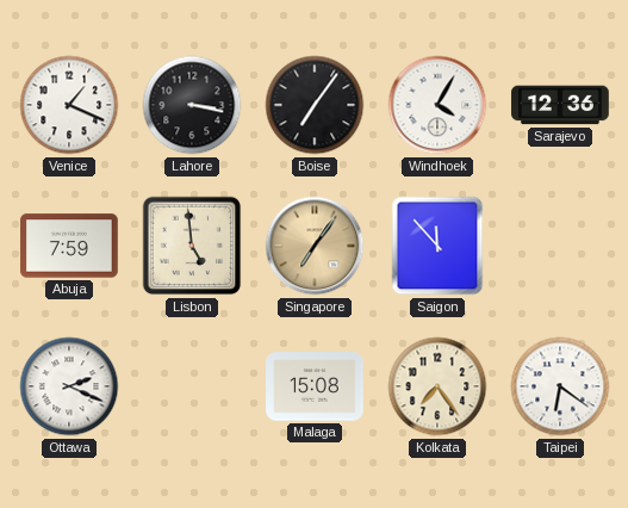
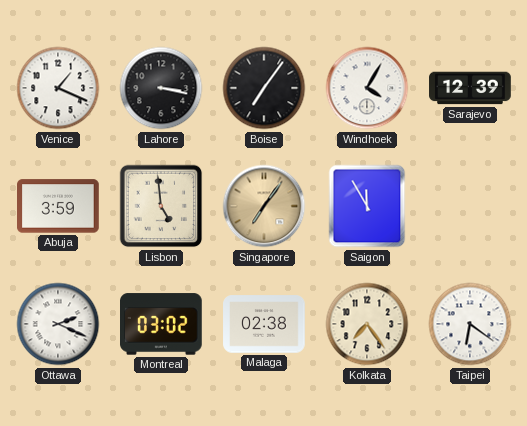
Sarajevo: 12:36 -> 12:39 (470, 88)
Abuja: 7:59 -> 3:59 (59, 206)
Saigon: 11:53 -> 11:55 (367, 206)
Montreal: none -> 03:02 (162, 324)
Malaga: 15:08 -> 02:38 (264, 324)
